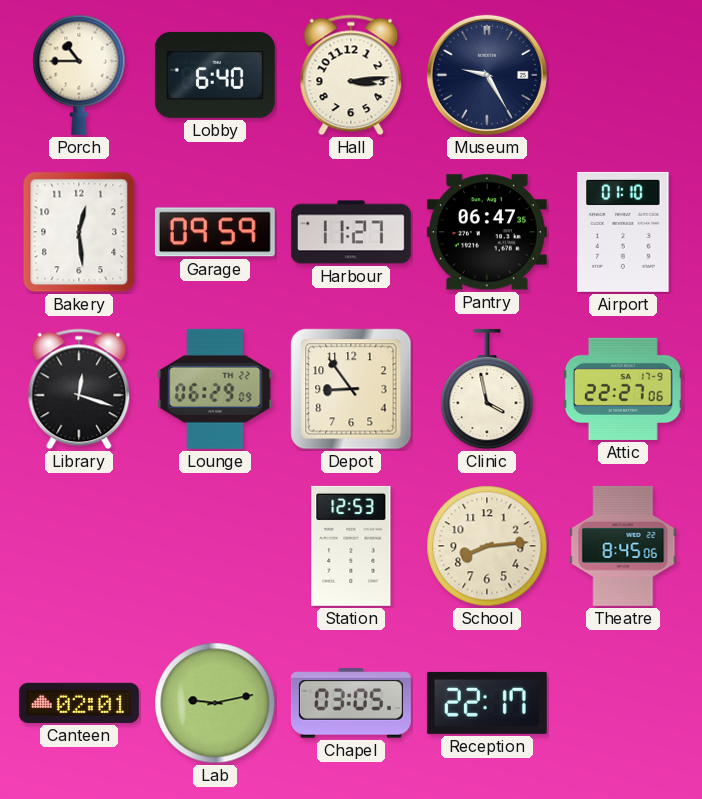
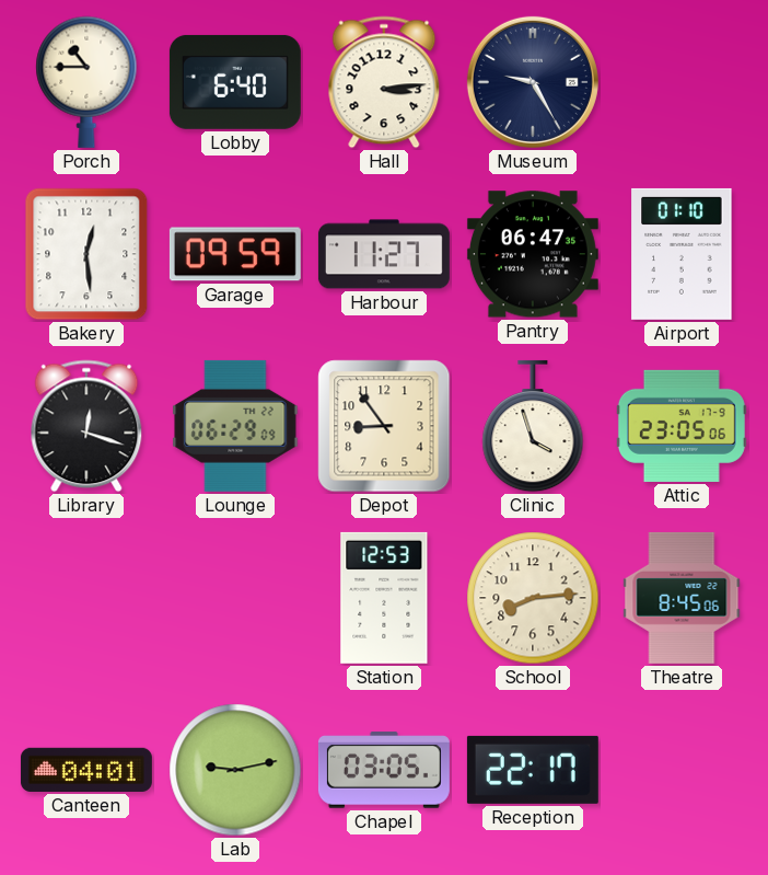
Clinic: 3:58 -> 3:57 (533, 426)
Attic: 22:27 -> 23:05 (682, 426)
Canteen: 02:01 -> 04:01 (86, 770)
